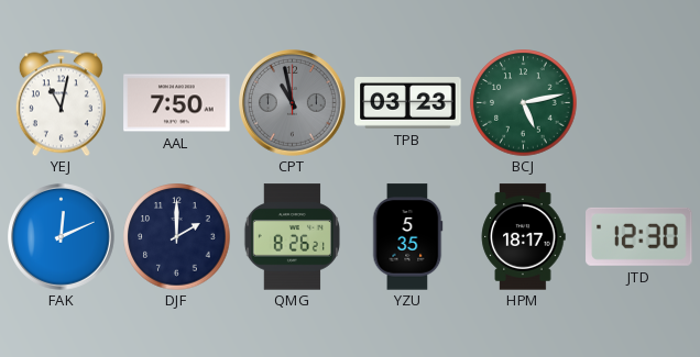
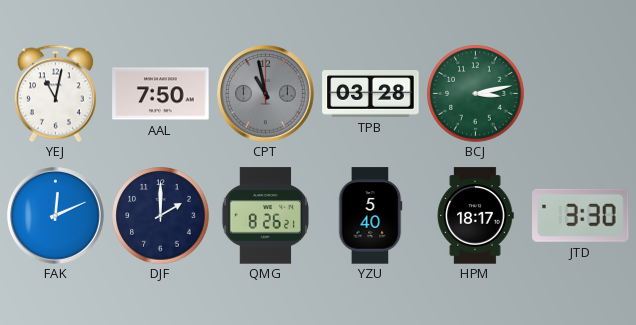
TPB: 03:23 -> 03:28 (371, 94)
BCJ: 5:13 -> 3:13 (476, 94)
YZU: 5:35 -> 5:40 (370, 216)
JTD: 12:30 -> 3:30 (581, 215)
